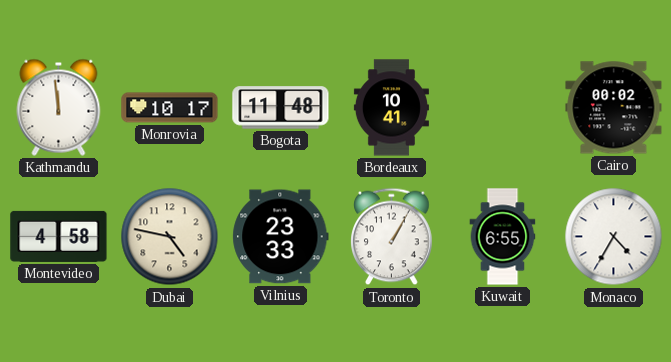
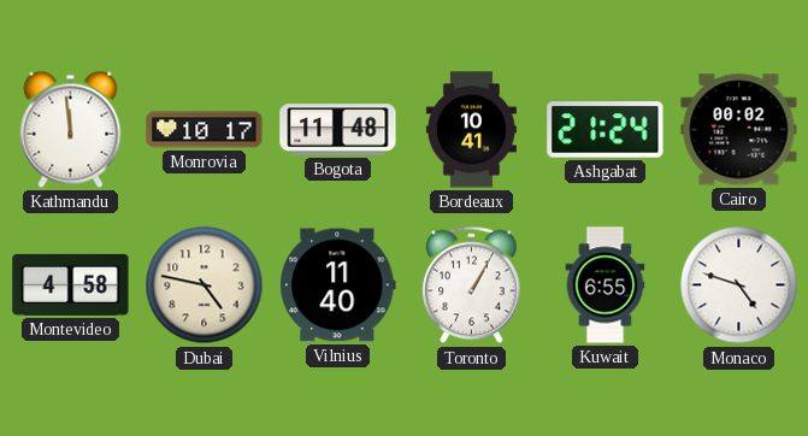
Ashgabat: none -> 21:24 (606, 130)
Vilnius: 23:33 -> 11:40 (338, 285)
Monaco: 4:35 -> 4:48 (739, 285)
